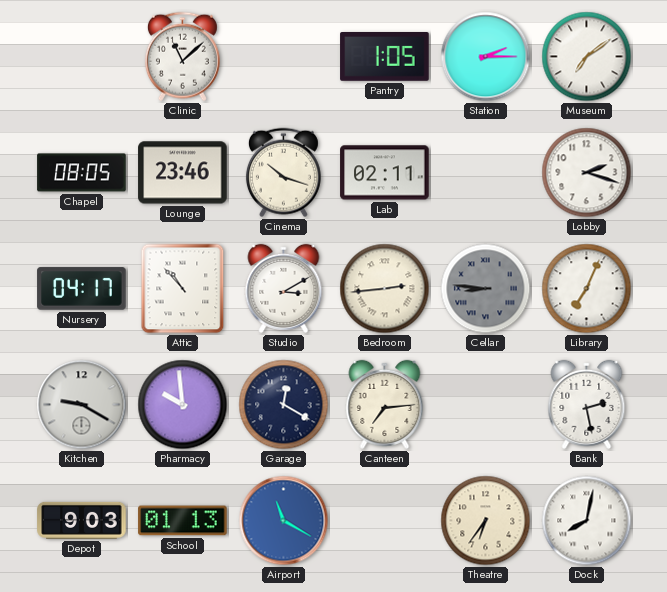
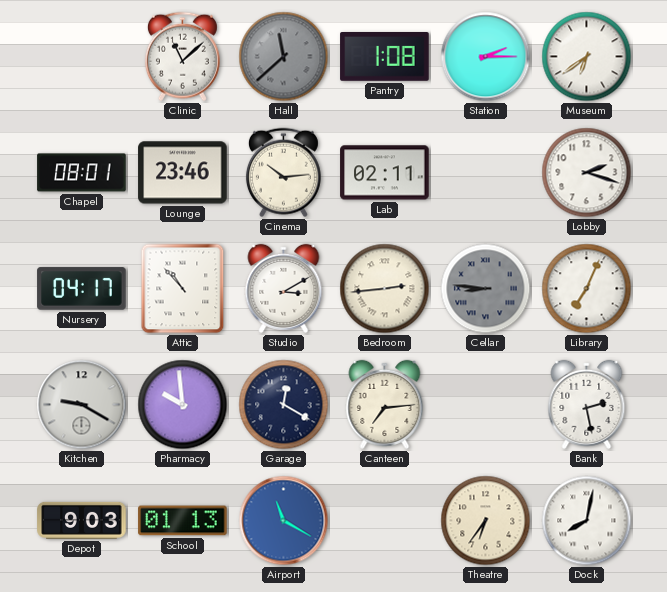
Hall: none -> 11:38 (284, 57)
Pantry: 1:05 -> 1:08 (385, 57)
Museum: 7:09 -> 6:39 (587, 57)
Chapel: 08:05 -> 08:01 (82, 173)
Cinema: 10:18 -> 10:14 (283, 173)
